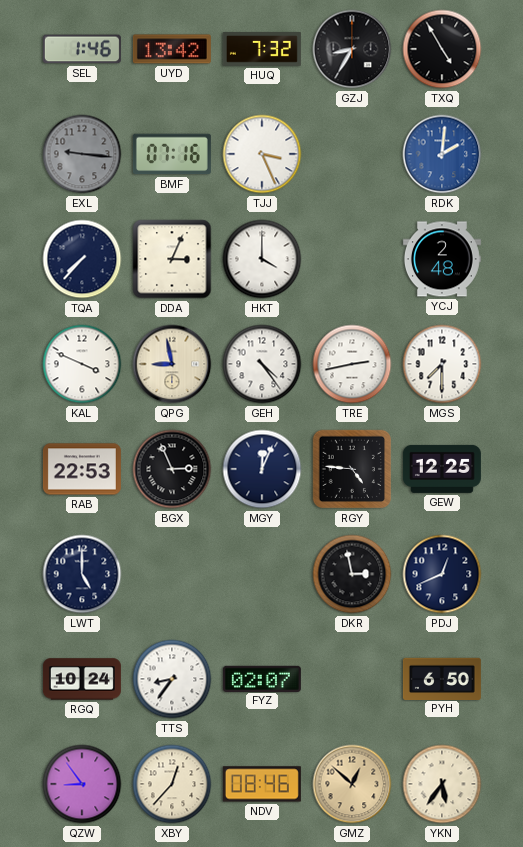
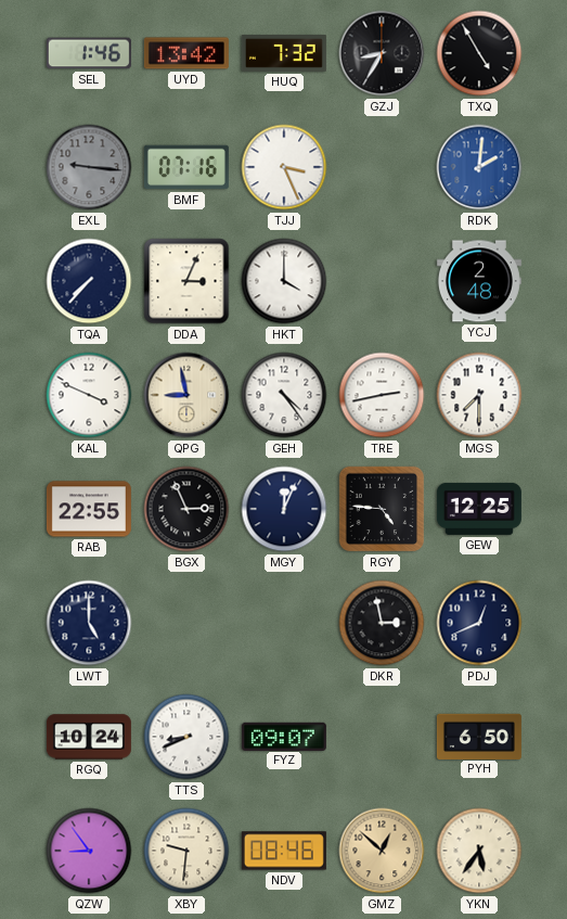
RAB: 22:53 -> 22:55 (89, 509)
TTS: 8:36 -> 8:41 (186, 737)
FYZ: 02:07 -> 09:07 (284, 736)
XBY: 12:37 -> 9:31 (186, 851)
